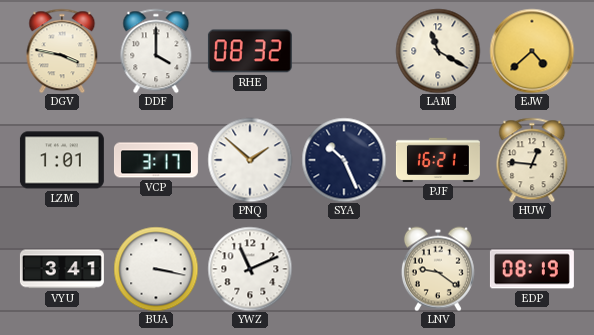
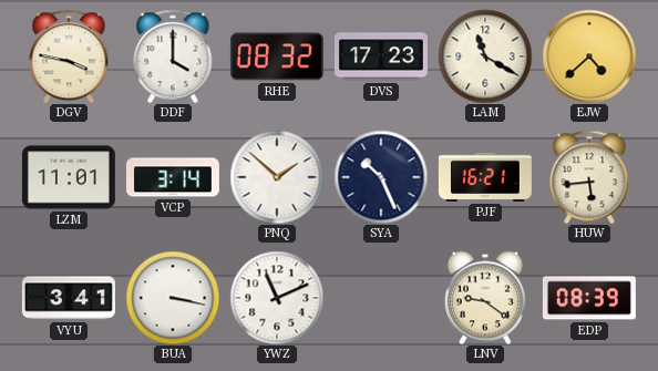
DVS: none -> 17:23 (381, 56)
LZM: 1:01 -> 11:01 (69, 177)
VCP: 3:17 -> 3:14 (173, 177)
HUW: 12:46 -> 5:44 (589, 177)
EDP: 08:19 -> 08:39 (589, 298)
